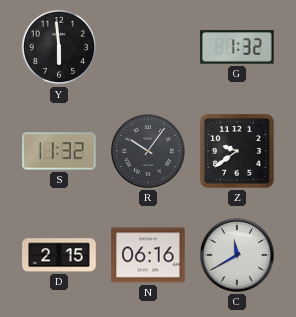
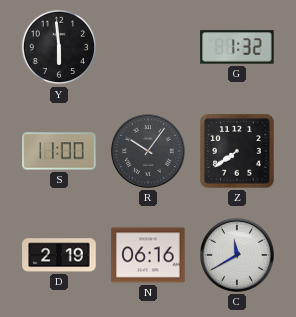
S: 11:32 -> 11:00 (59, 151)
Z: 9:39 -> 7:39 (237, 151)
D: 2:15 -> 2:19 (59, 255)
